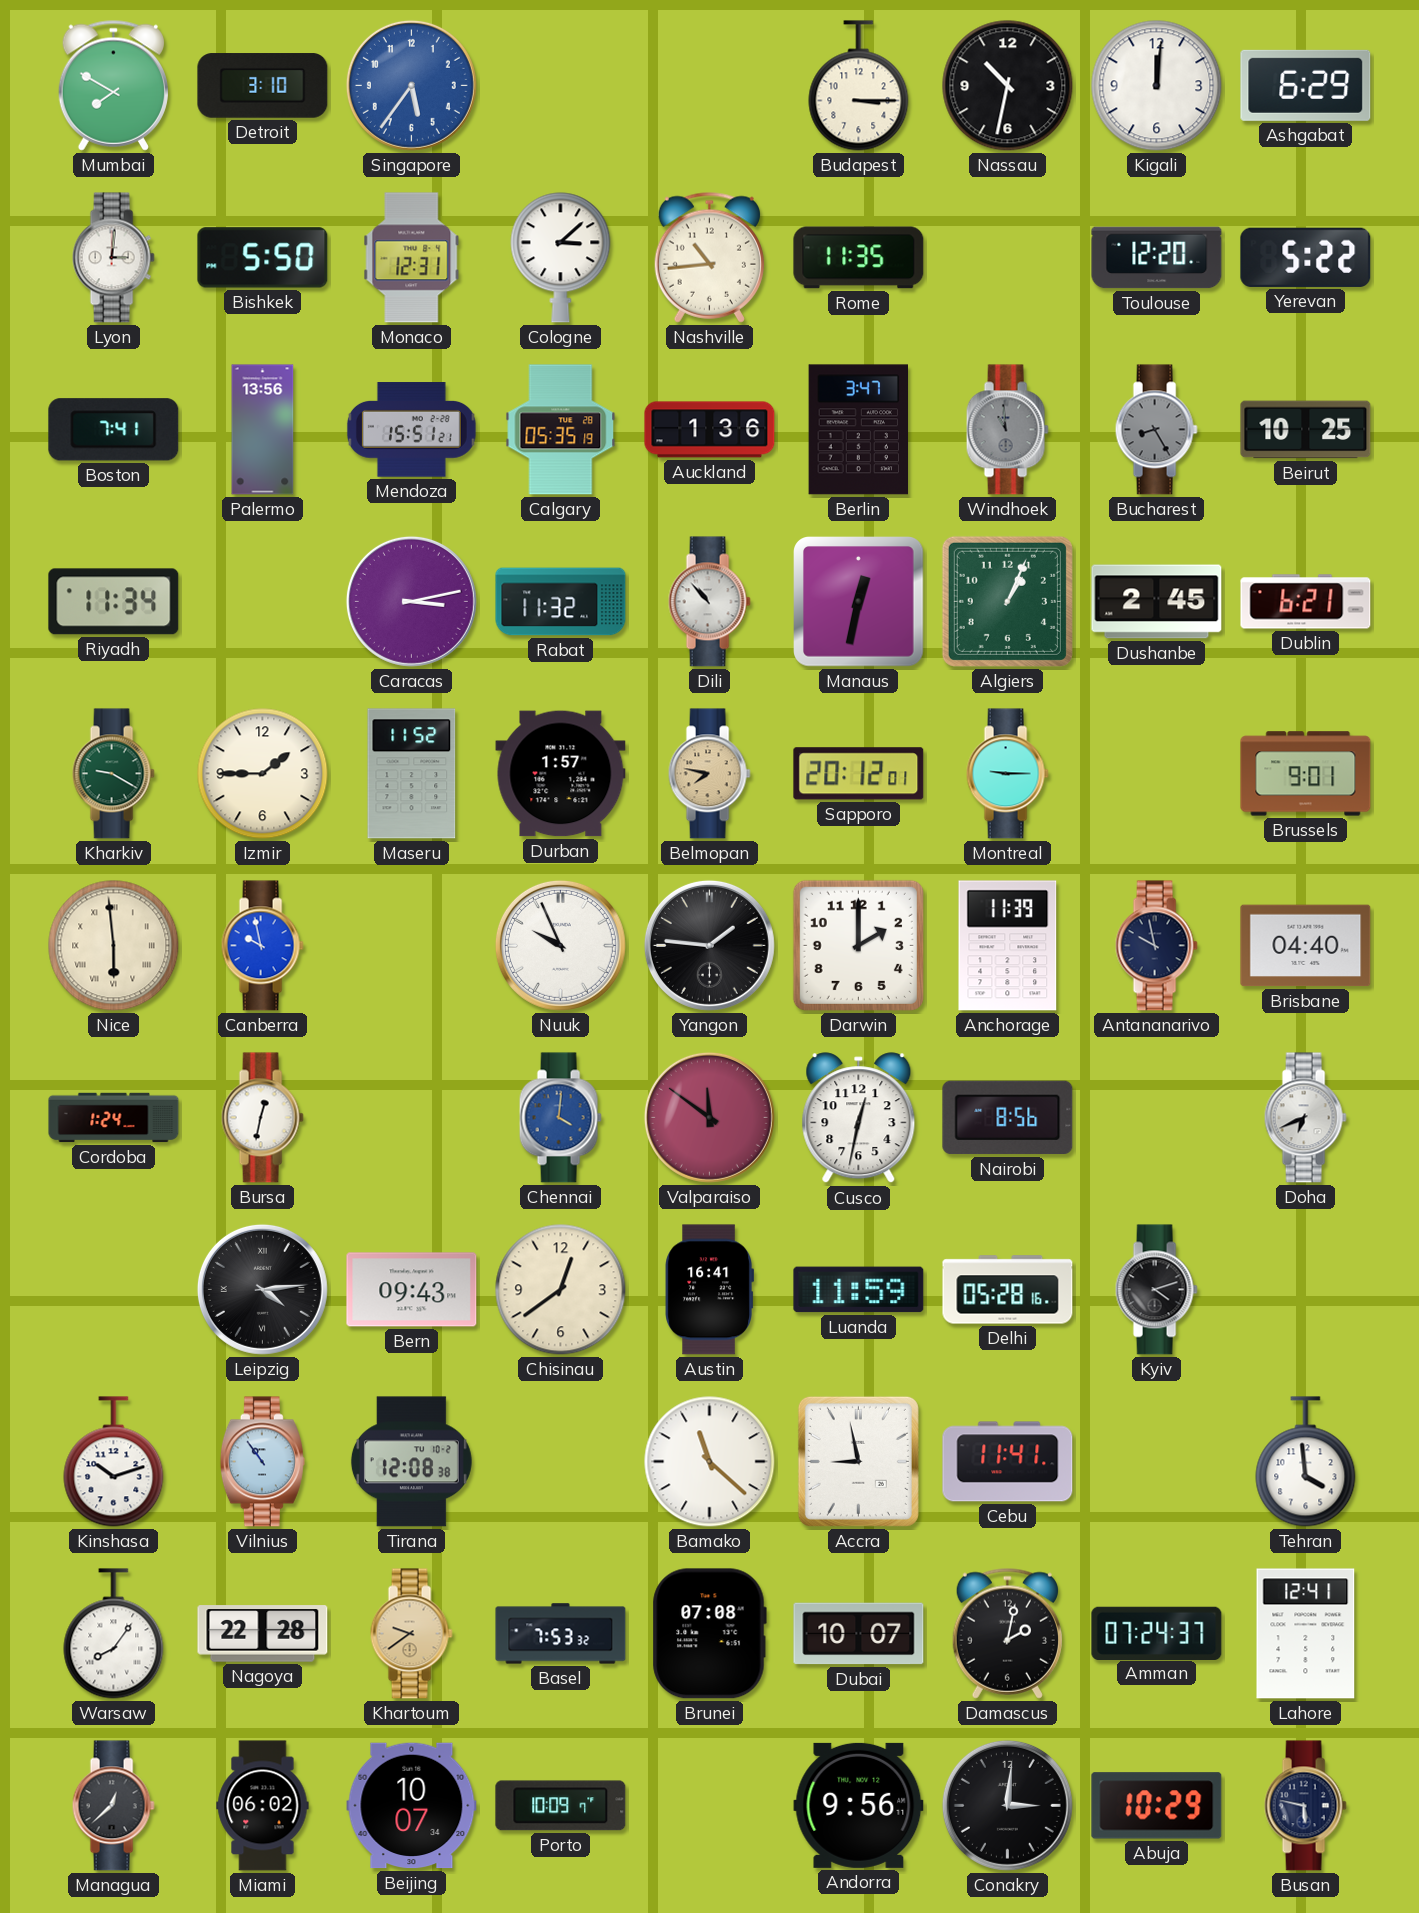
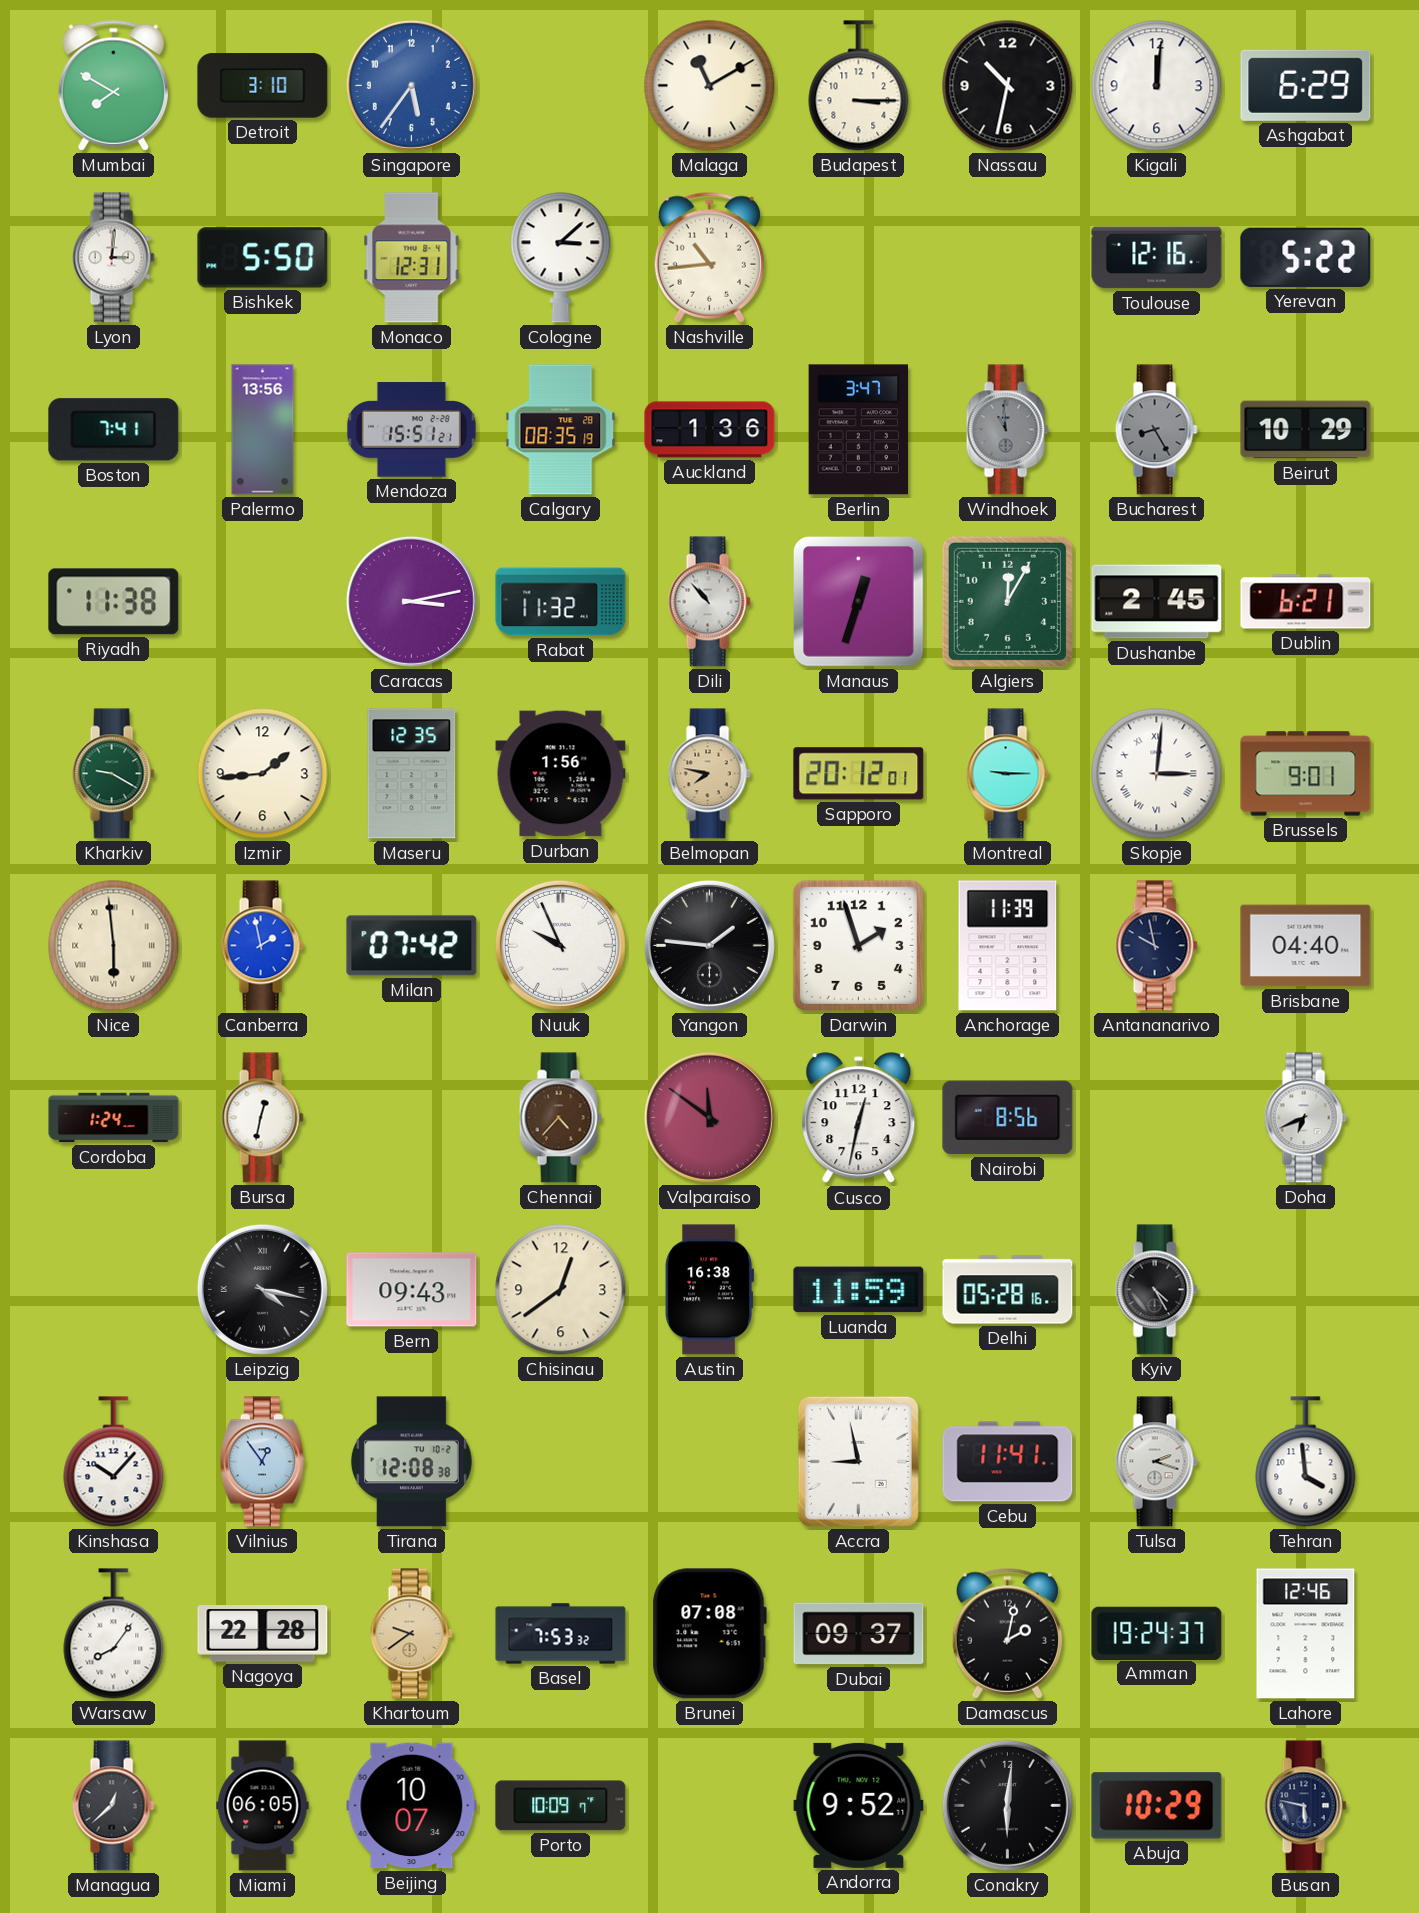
Malaga: none -> 11:10 (710, 86)
Rome: 11:35 -> none (859, 258)
Toulouse: 12:20 -> 12:16 (1157, 258)
Calgary: 05:35 -> 08:35 (561, 430)
Beirut: 10:25 -> 10:29 (1306, 430)
Riyadh: 11:34 -> 11:38 (114, 602)
Manaus: 12:32 -> 12:33 (859, 602)
Algiers: 1:04 -> 12:05 (1007, 601)
Izmir: 1:45 -> 1:44 (263, 774)
Maseru: 11:52 -> 12:35 (412, 774)
Durban: 1:57 -> 1:56 (561, 774)
Skopje: none -> 3:01 (1157, 774)
Canberra: 9:58 -> 1:58 (262, 946)
Milan: none -> 07:42 (412, 946)
Darwin: 2:00 -> 1:57 (858, 945)
Chennai: 4:01 -> 4:37 (560, 1118)
Chennai dial: blue -> brown (560, 1118)
Leipzig: 4:14 -> 4:17 (262, 1289)
Austin: 16:41 -> 16:38 (709, 1290)
Kyiv: 4:12 -> 4:25 (1156, 1290)
Kinshasa: 10:12 -> 10:07 (114, 1462)
Vilnius: 10:54 -> 12:54 (262, 1462)
Bamako: 11:22 -> none (710, 1462)
Tulsa: none -> 2:18 (1156, 1462)
Dubai: 10:07 -> 09:37 (859, 1634)
Amman: 07:24 -> 19:24 (1157, 1633)
Lahore: 12:41 -> 12:46 (1306, 1634)
Miami: 06:02 -> 06:05 (263, 1806)
Andorra: 9:56 -> 9:52 (859, 1805)
Conakry: 3:01 -> 6:01 (1007, 1805)
